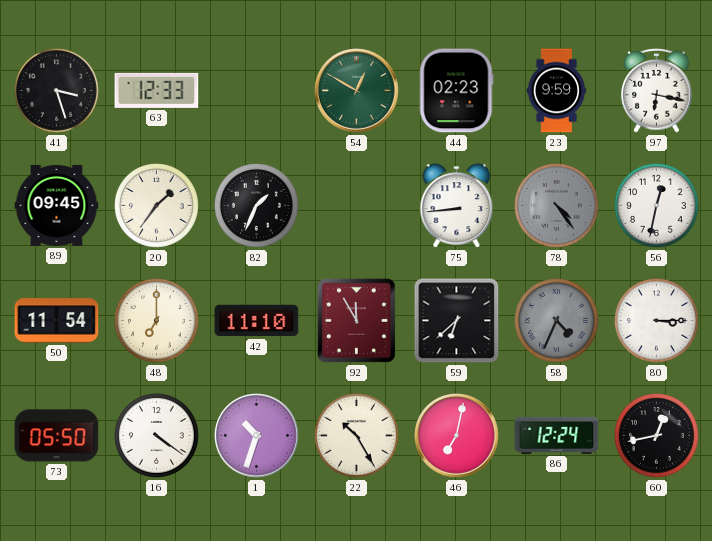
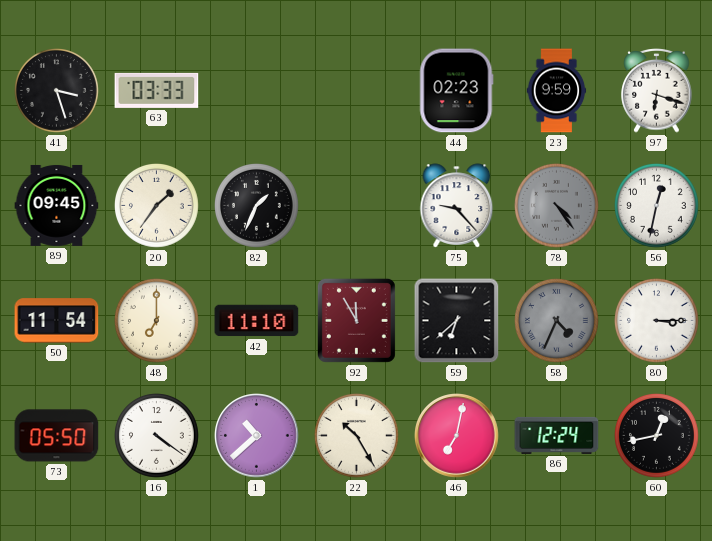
63: 12:33 -> 03:33 (157, 90)
54: 12:50 -> none (357, 91)
97: 6:17 -> 6:18 (657, 91)
75: 8:44 -> 9:23 (457, 206)
1: 10:33 -> 10:38 (257, 436)
